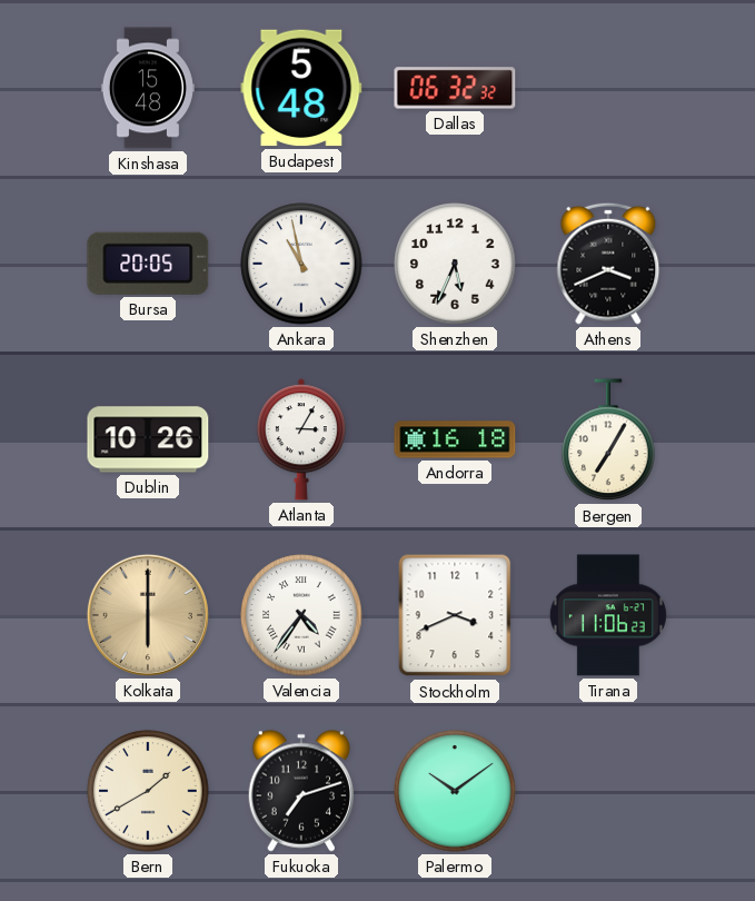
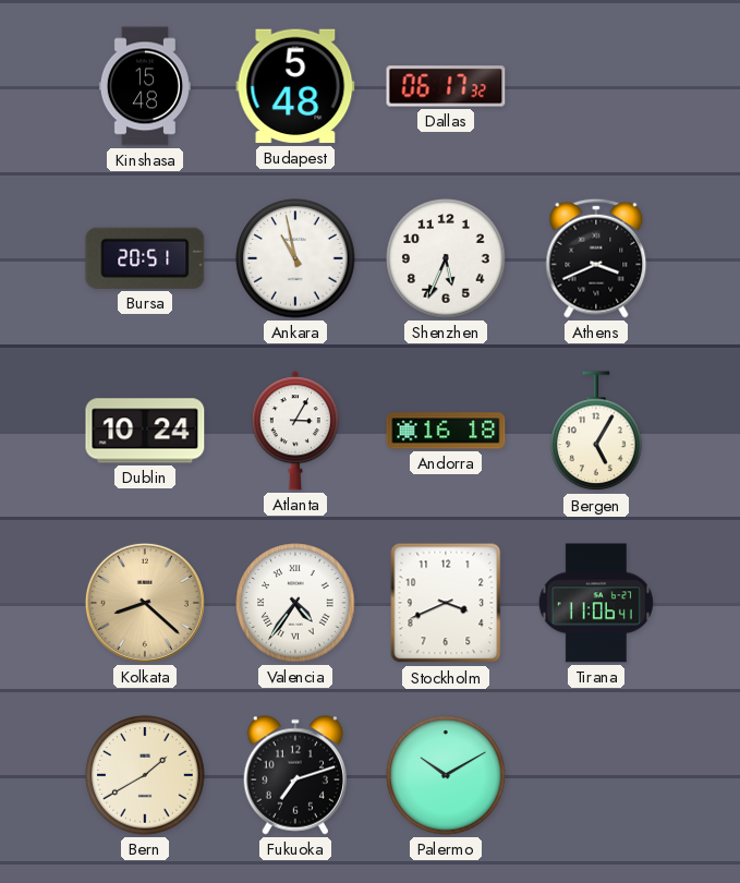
Dallas: 06:32 -> 06:17 (446, 86)
Bursa: 20:05 -> 20:51 (145, 258)
Dublin: 10:26 -> 10:24 (145, 431)
Bergen: 7:05 -> 5:05 (596, 432)
Kolkata: 6:00 -> 8:22 (145, 603)
Tirana: 11:06:23 -> 11:06:41 (596, 603)
Palermo: 10:09 -> 10:10 (446, 775)
